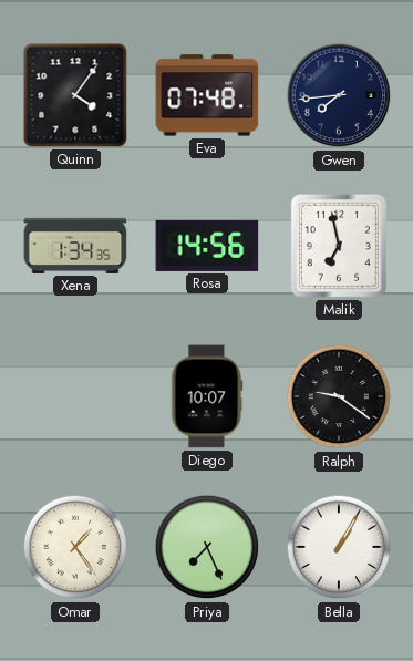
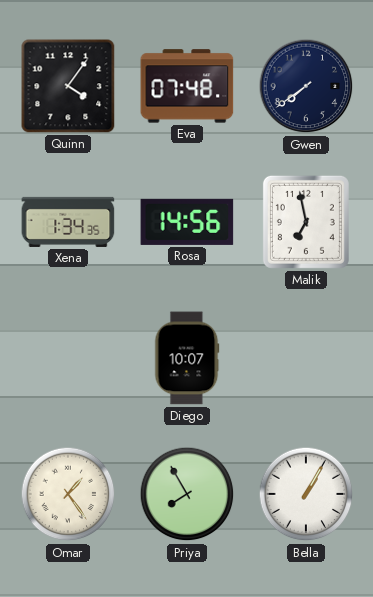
Gwen: 7:44 -> 7:39 (306, 86)
Ralph: 9:21 -> none (339, 396)
Priya: 7:26 -> 7:55 (187, 494)
